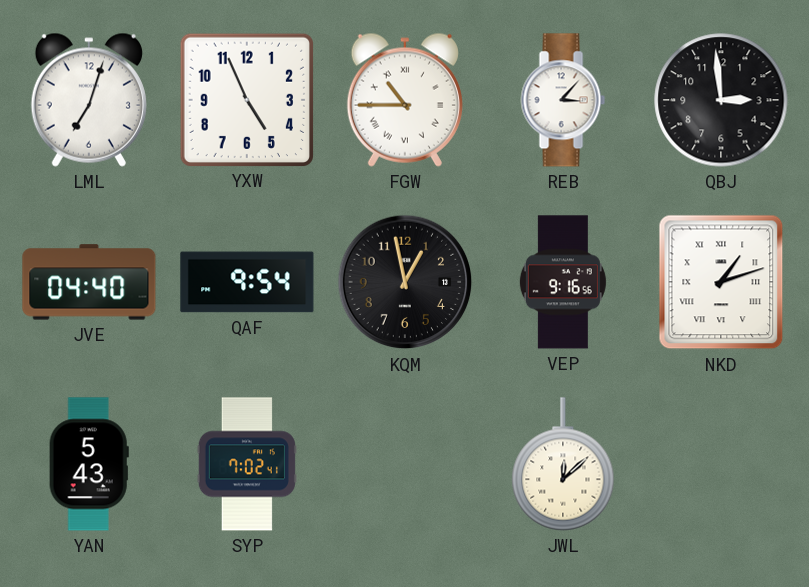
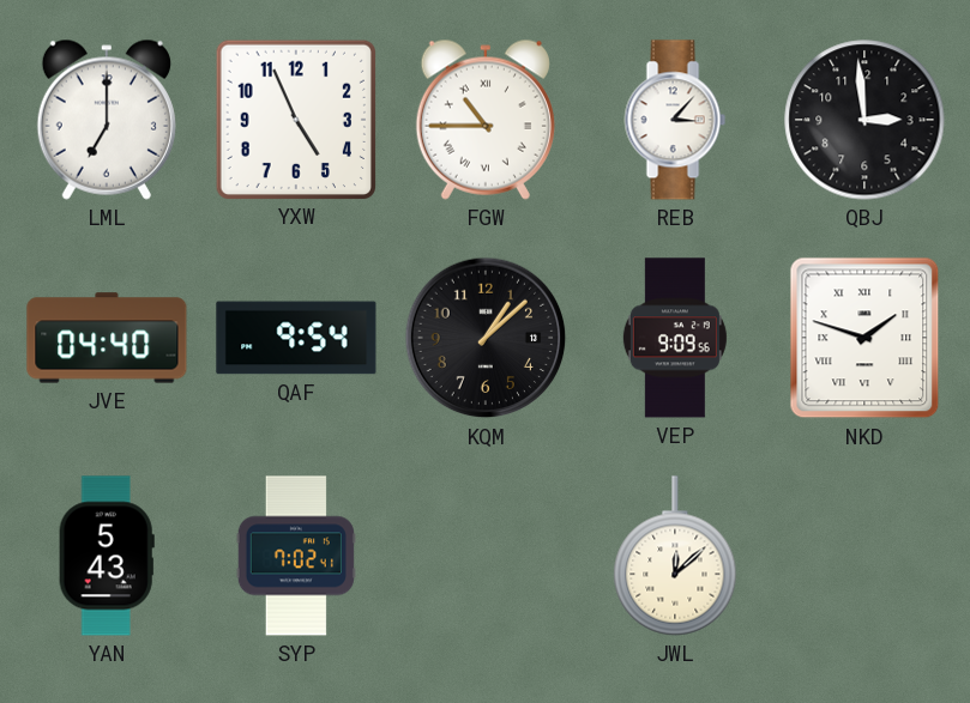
LML: 7:03 -> 7:00 (107, 120)
KQM: 12:58 -> 1:08 (486, 338)
VEP: 9:16 -> 9:09 (675, 338)
NKD: 1:12 -> 1:48 (864, 338)
